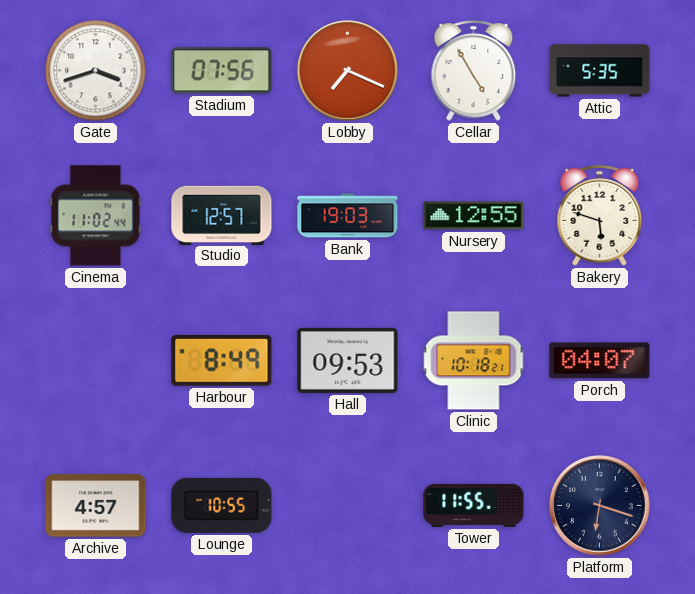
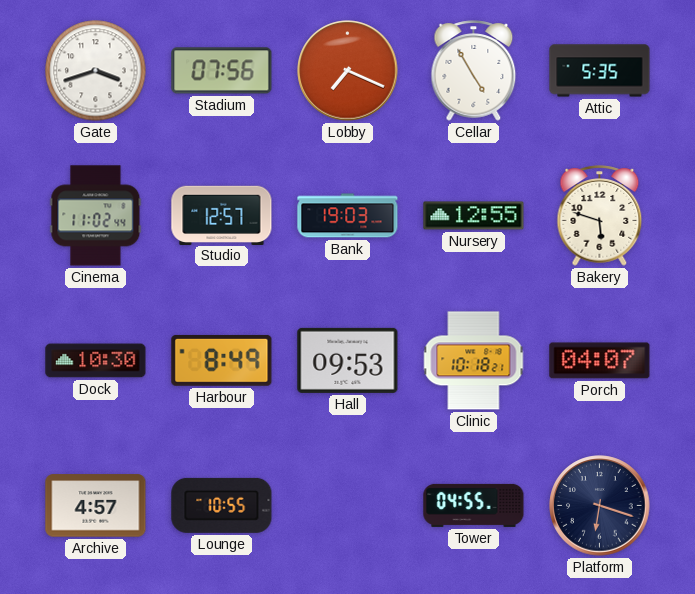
Dock: none -> 10:30 (96, 361)
Tower: 11:55 -> 04:55 (474, 505)
